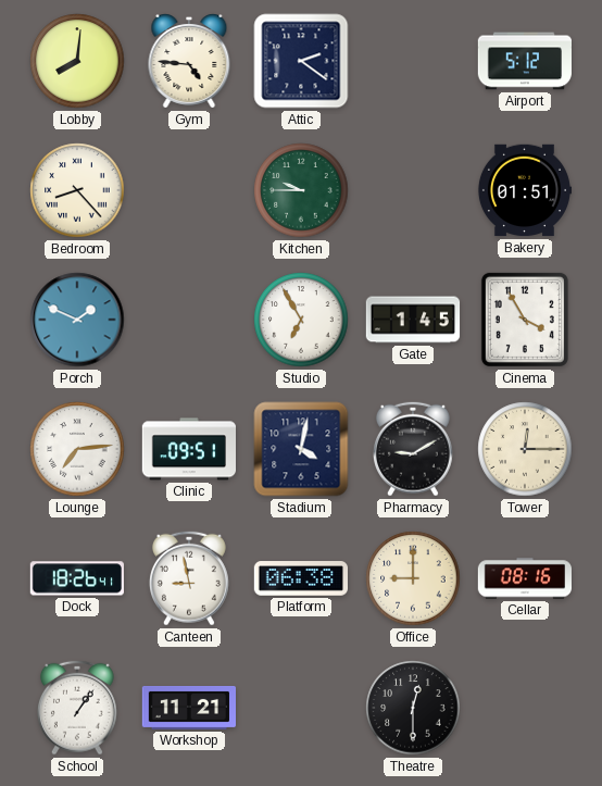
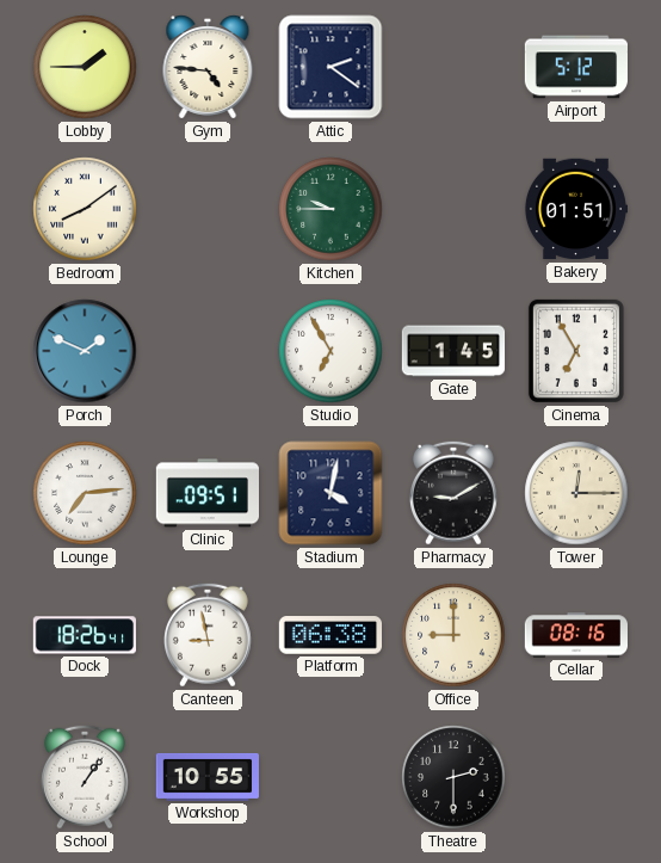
Lobby: 8:01 -> 1:45 (85, 67)
Bedroom: 8:23 -> 8:09 (85, 209)
Cinema: 3:55 -> 6:55 (576, 351)
Workshop: 11:21 -> 10:55 (206, 777)
Theatre: 12:30 -> 2:30 (453, 777)
